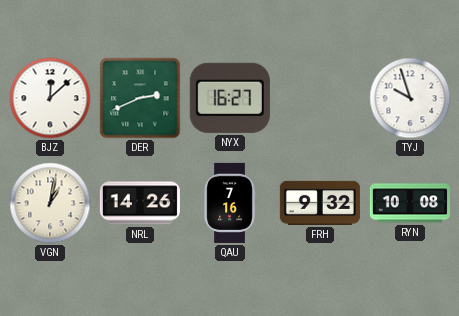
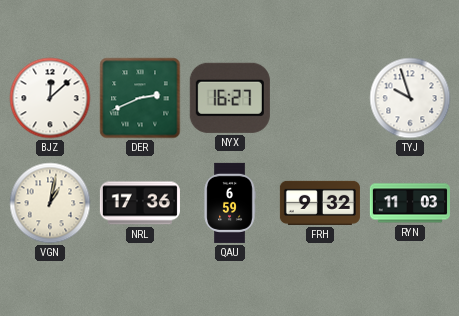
NRL: 14:26 -> 17:36 (140, 203)
QAU: 7:16 -> 6:59 (230, 203)
RYN: 10:08 -> 11:03 (410, 203)
